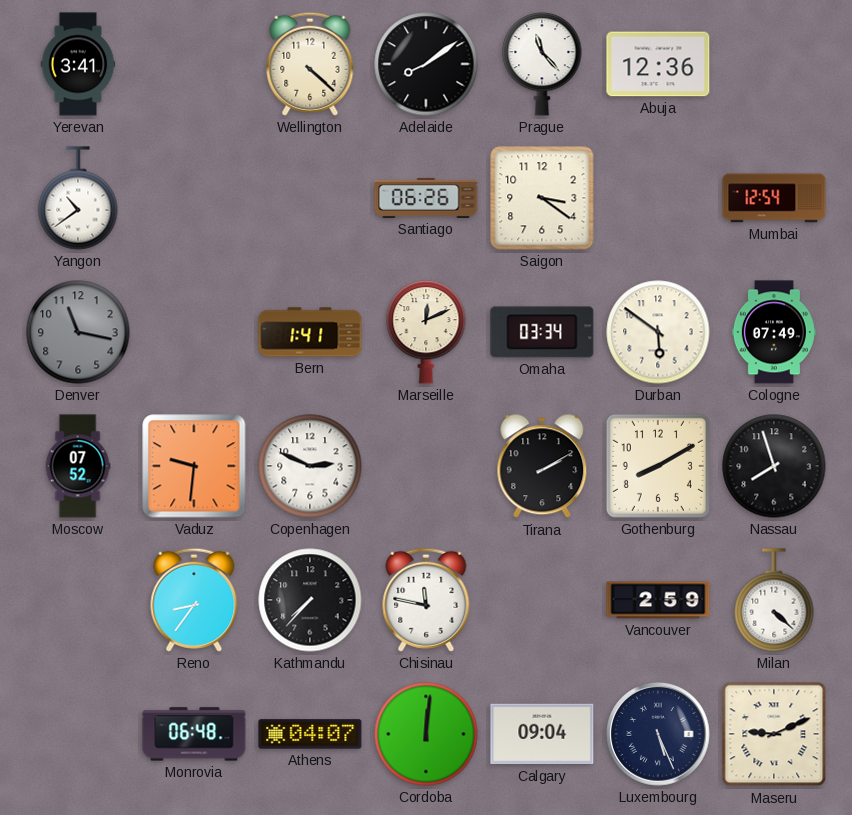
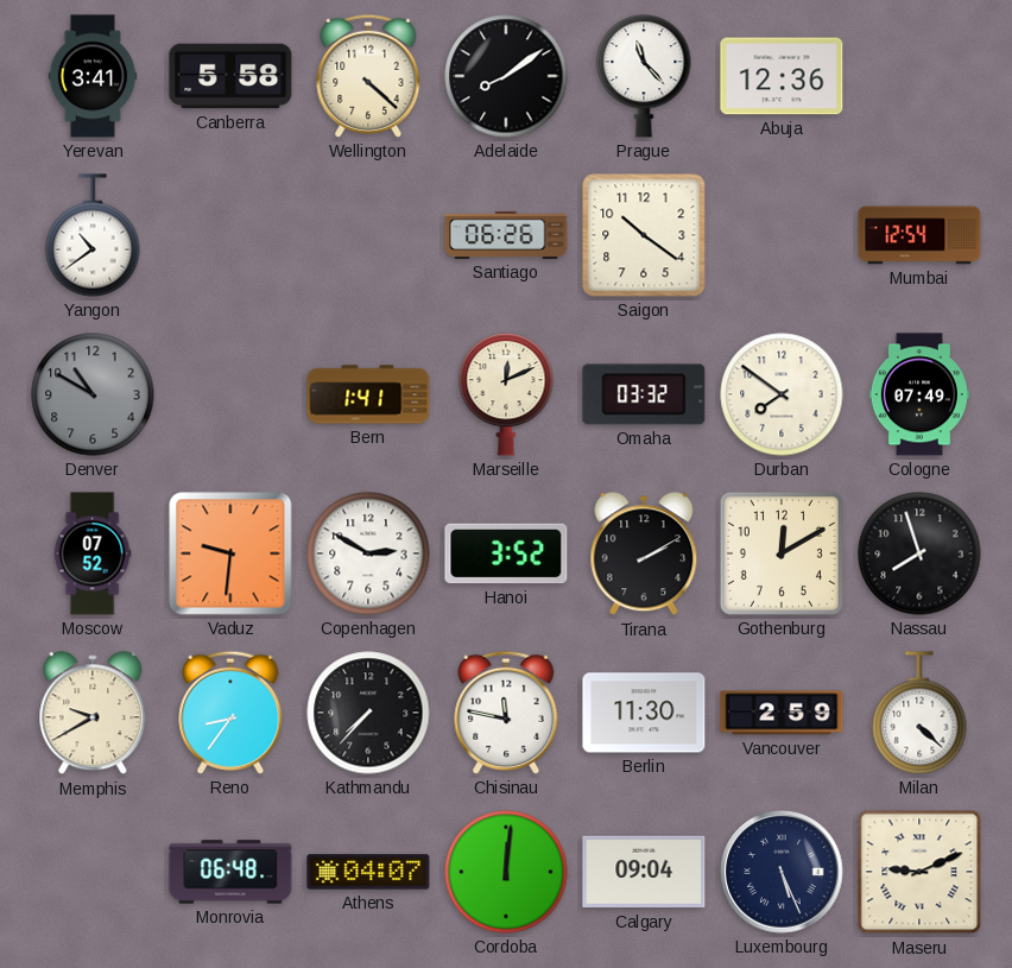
Canberra: none -> 5:58 (230, 76)
Saigon: 3:21 -> 10:21 (644, 235)
Denver: 11:17 -> 10:50 (93, 394)
Omaha: 03:34 -> 03:32 (644, 394)
Durban: 5:51 -> 7:51 (782, 394)
Copenhagen: 2:49 -> 2:50 (368, 553)
Hanoi: none -> 3:52 (506, 553)
Gothenburg: 8:10 -> 12:10 (782, 553)
Memphis: none -> 9:40 (93, 714)
Berlin: none -> 11:30 (644, 713)
